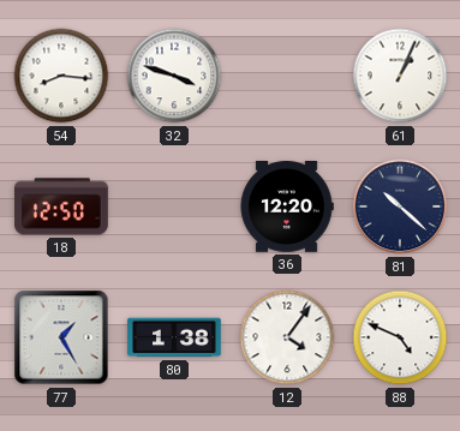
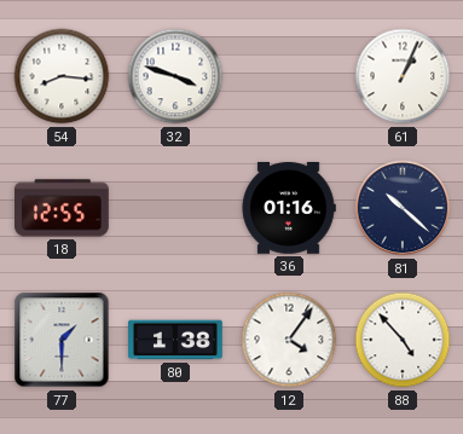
18: 12:50 -> 12:55 (63, 208)
36: 12:20 -> 01:16 (289, 209)
77: 1:25 -> 1:30 (62, 340)
88: 4:49 -> 4:53 (403, 340)
